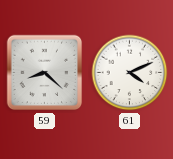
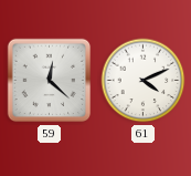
59: 8:22 -> 12:22 (50, 81)
